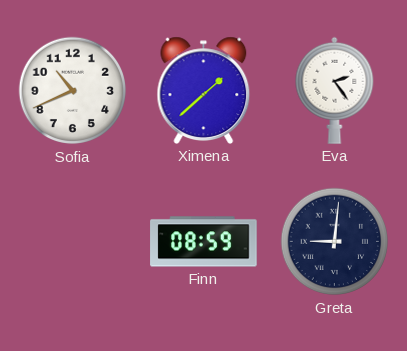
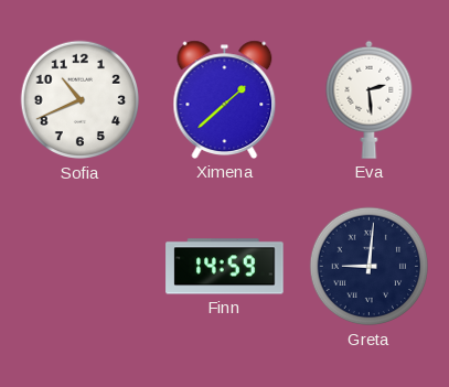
Eva: 2:24 -> 2:29 (370, 99)
Finn: 08:59 -> 14:59 (225, 267)
